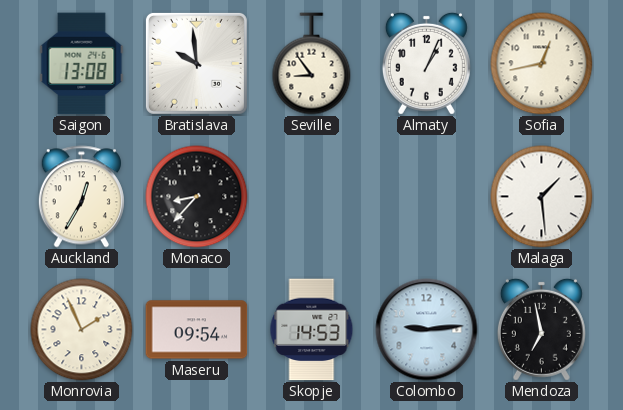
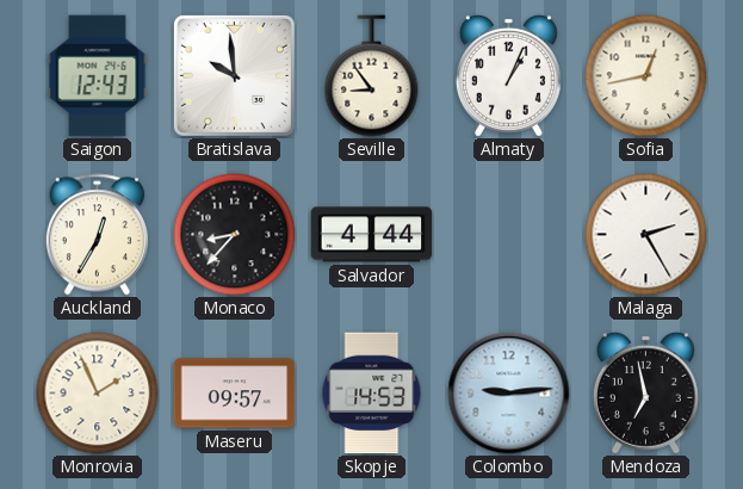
Saigon: 13:08 -> 12:43 (98, 76)
Salvador: none -> 4:44 (372, 235)
Malaga: 1:29 -> 2:25 (646, 235)
Maseru: 09:54 -> 09:57 (235, 394)
